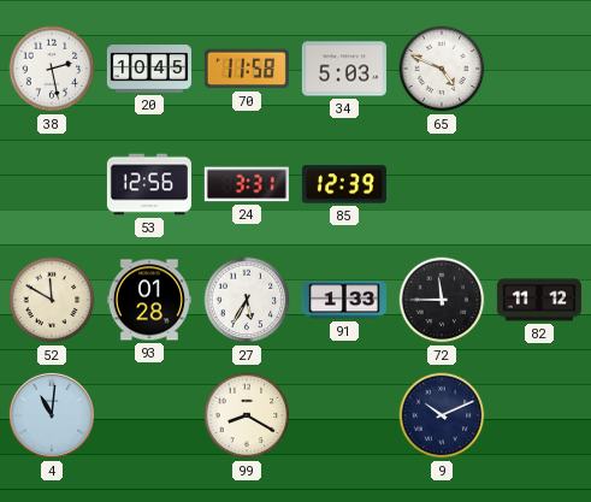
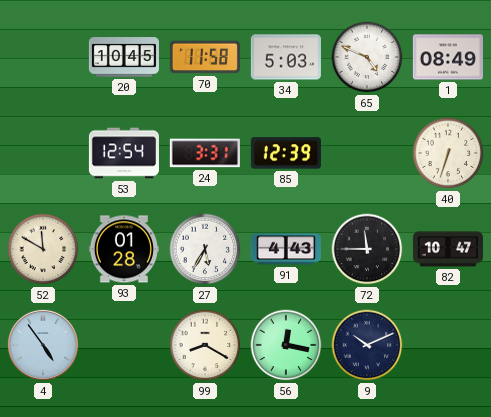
38: 2:28 -> none (52, 69)
1: none -> 08:49 (448, 57)
53: 12:56 -> 12:54 (124, 153)
40: none -> 6:33 (448, 153)
91: 1:33 -> 4:43 (286, 249)
82: 11:12 -> 10:47 (448, 249)
4: 11:01 -> 4:54 (43, 345)
56: none -> 12:17 (286, 345)
